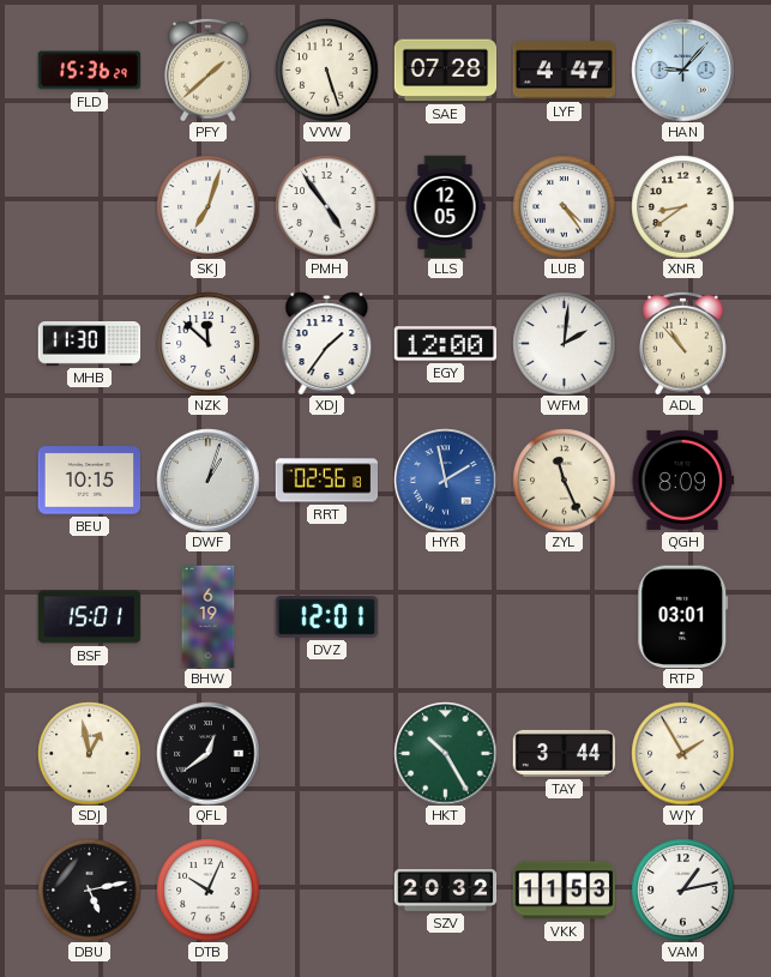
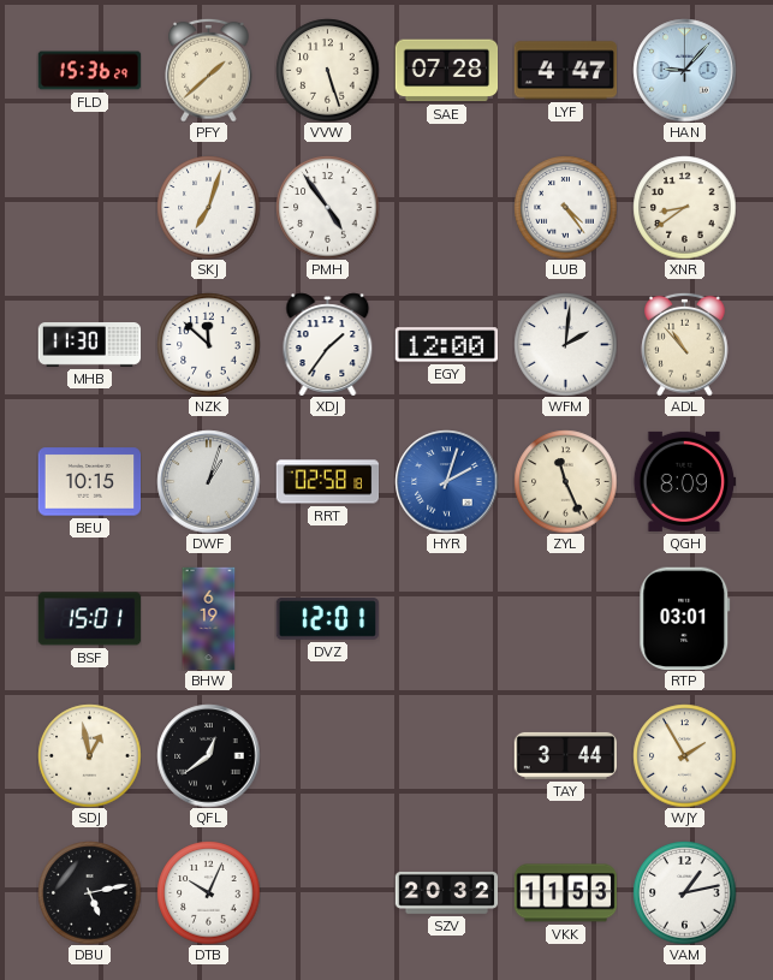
LLS: 12:05 -> none (445, 206)
RRT: 02:56 -> 02:58 (327, 482)
HYR: 1:58 -> 2:03 (446, 481)
HKT: 10:25 -> none (445, 753)
